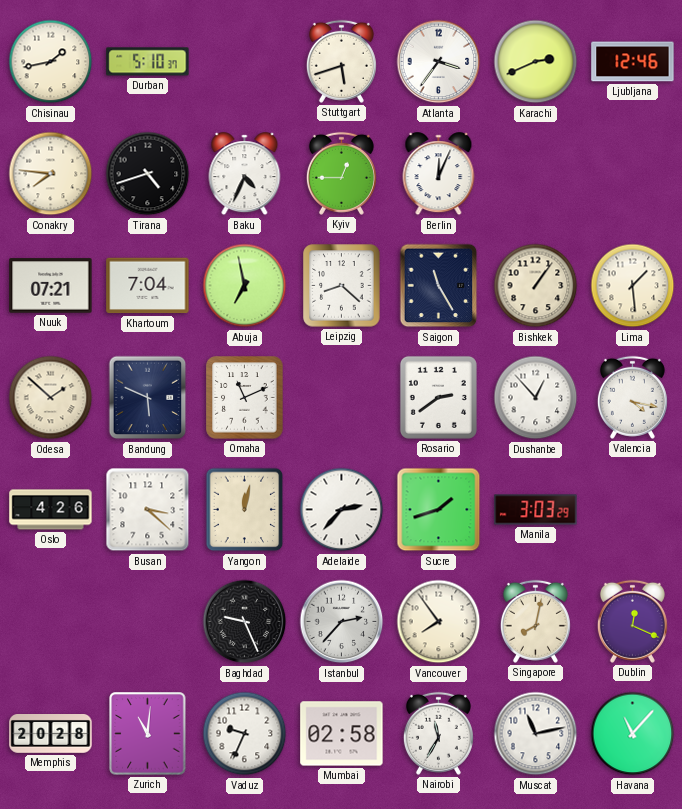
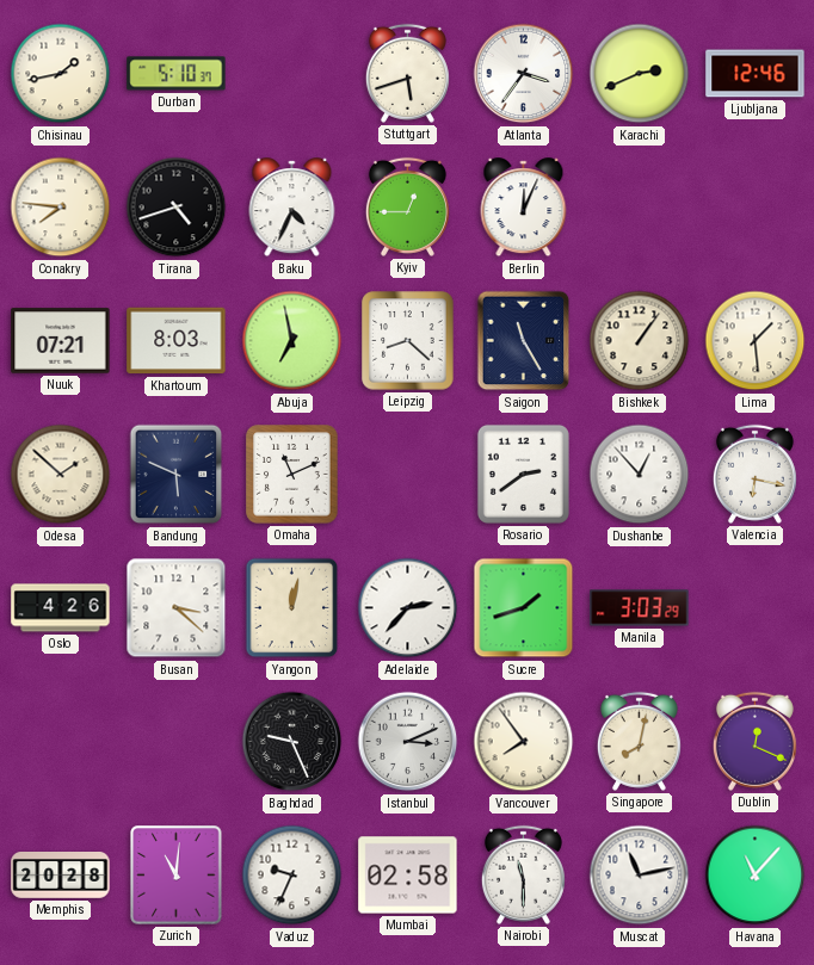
Khartoum: 7:04 -> 8:03 (177, 341)
Valencia: 4:17 -> 6:17 (754, 474)
Istanbul: 2:37 -> 3:11 (408, 742)
Nairobi: 11:35 -> 11:30 (523, 874)
